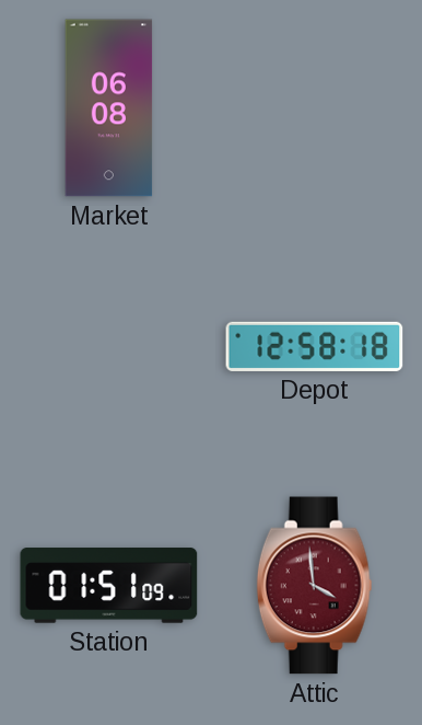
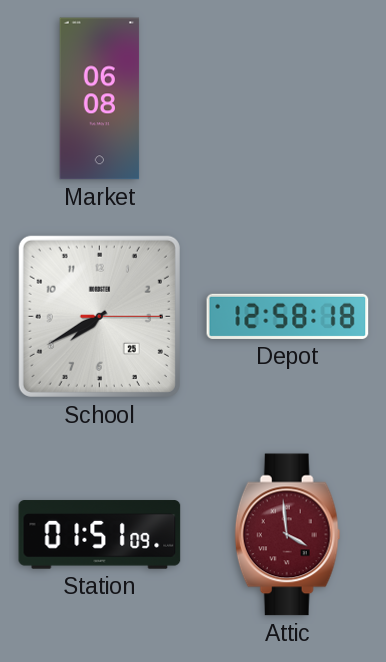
School: none -> 7:40 (99, 316)
